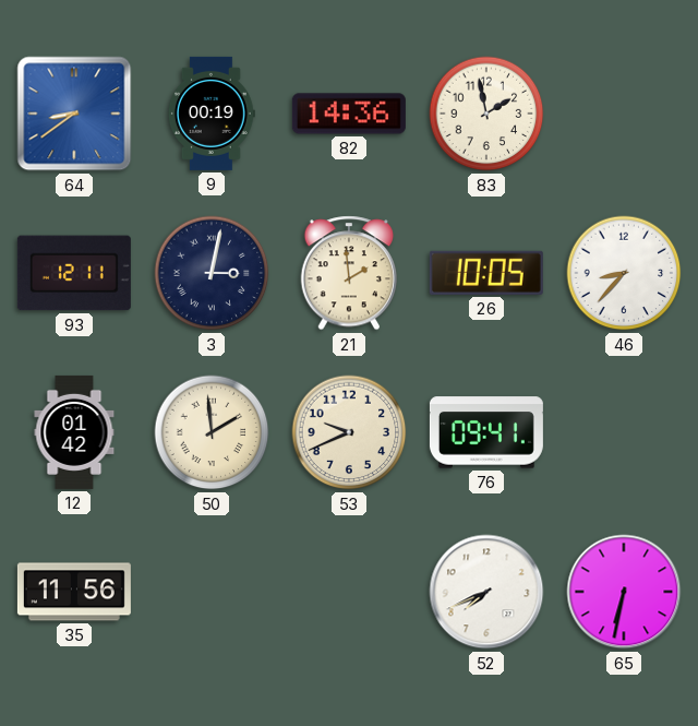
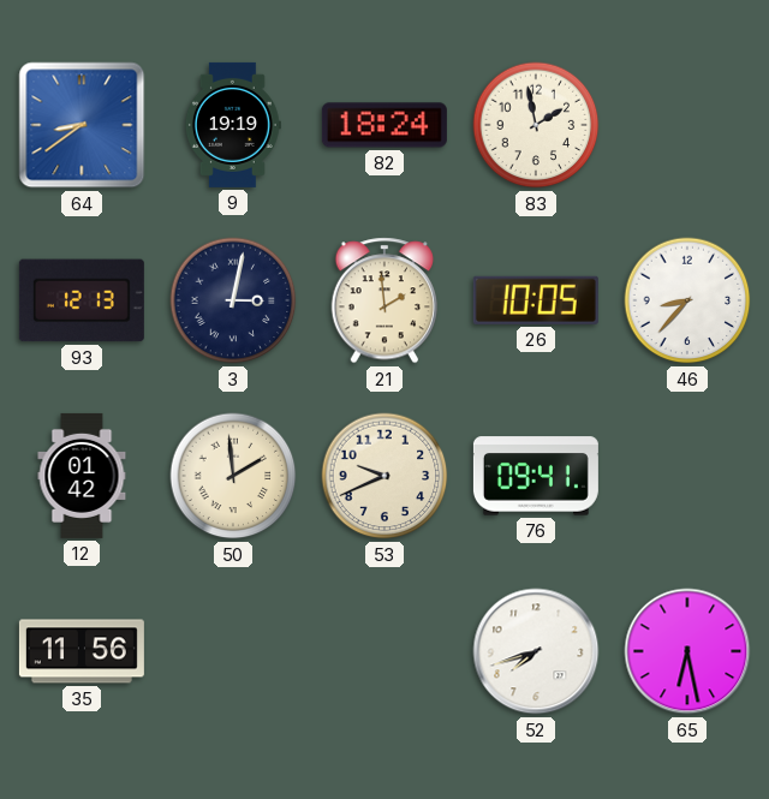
9: 00:19 -> 19:19 (233, 125)
82: 14:36 -> 18:24 (384, 125)
93: 12:11 -> 12:13 (82, 300)
52: 7:41 -> 7:42 (536, 651)
65: 6:32 -> 6:28 (687, 651)
